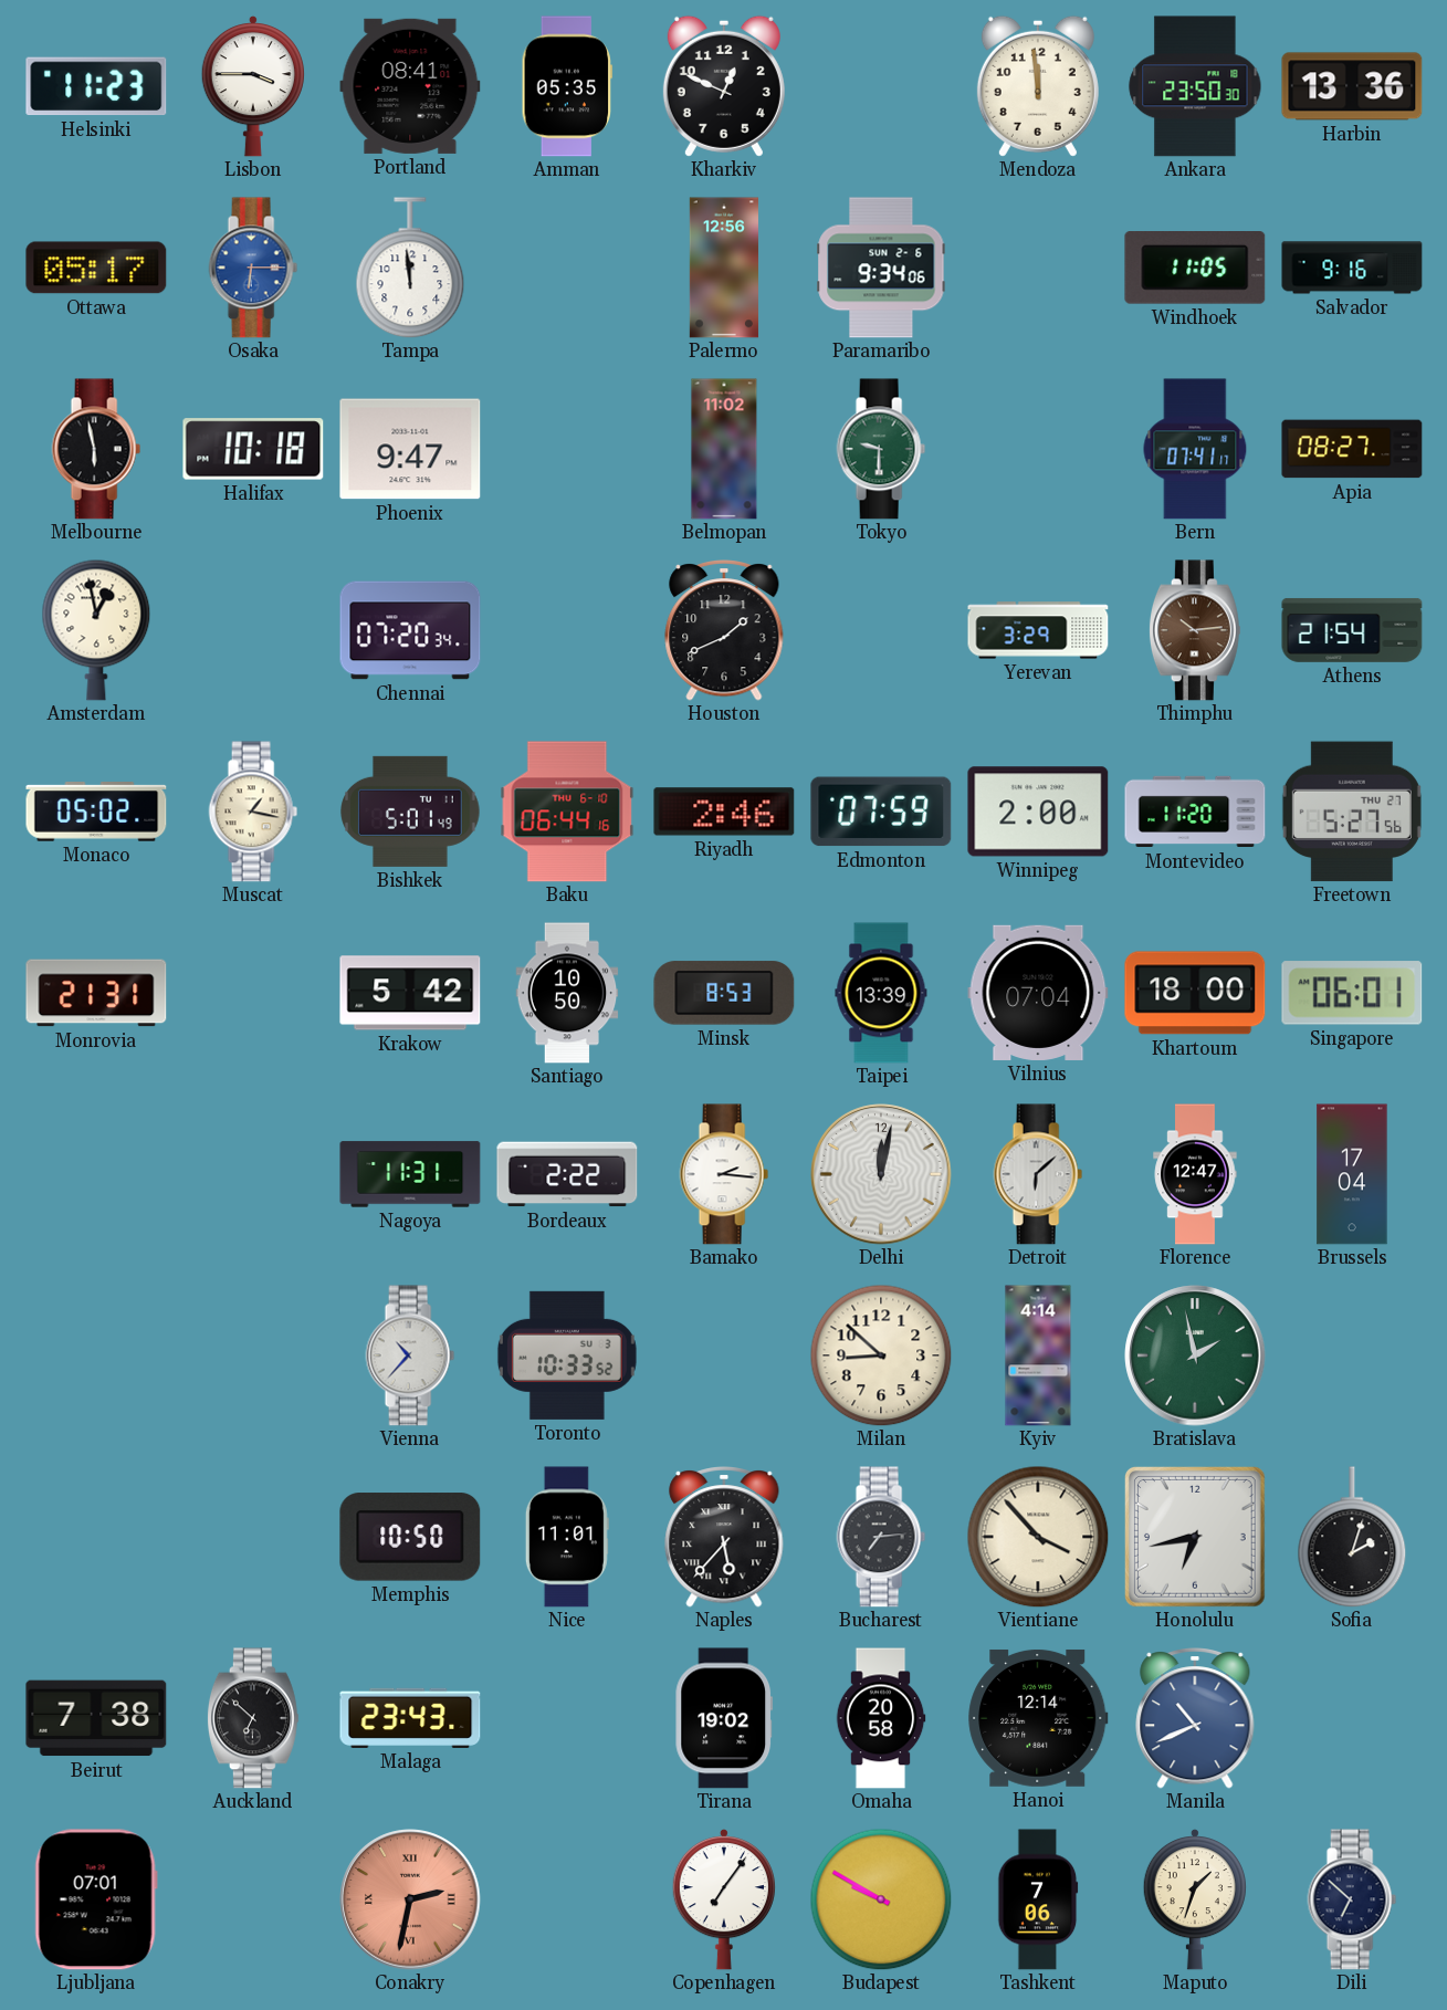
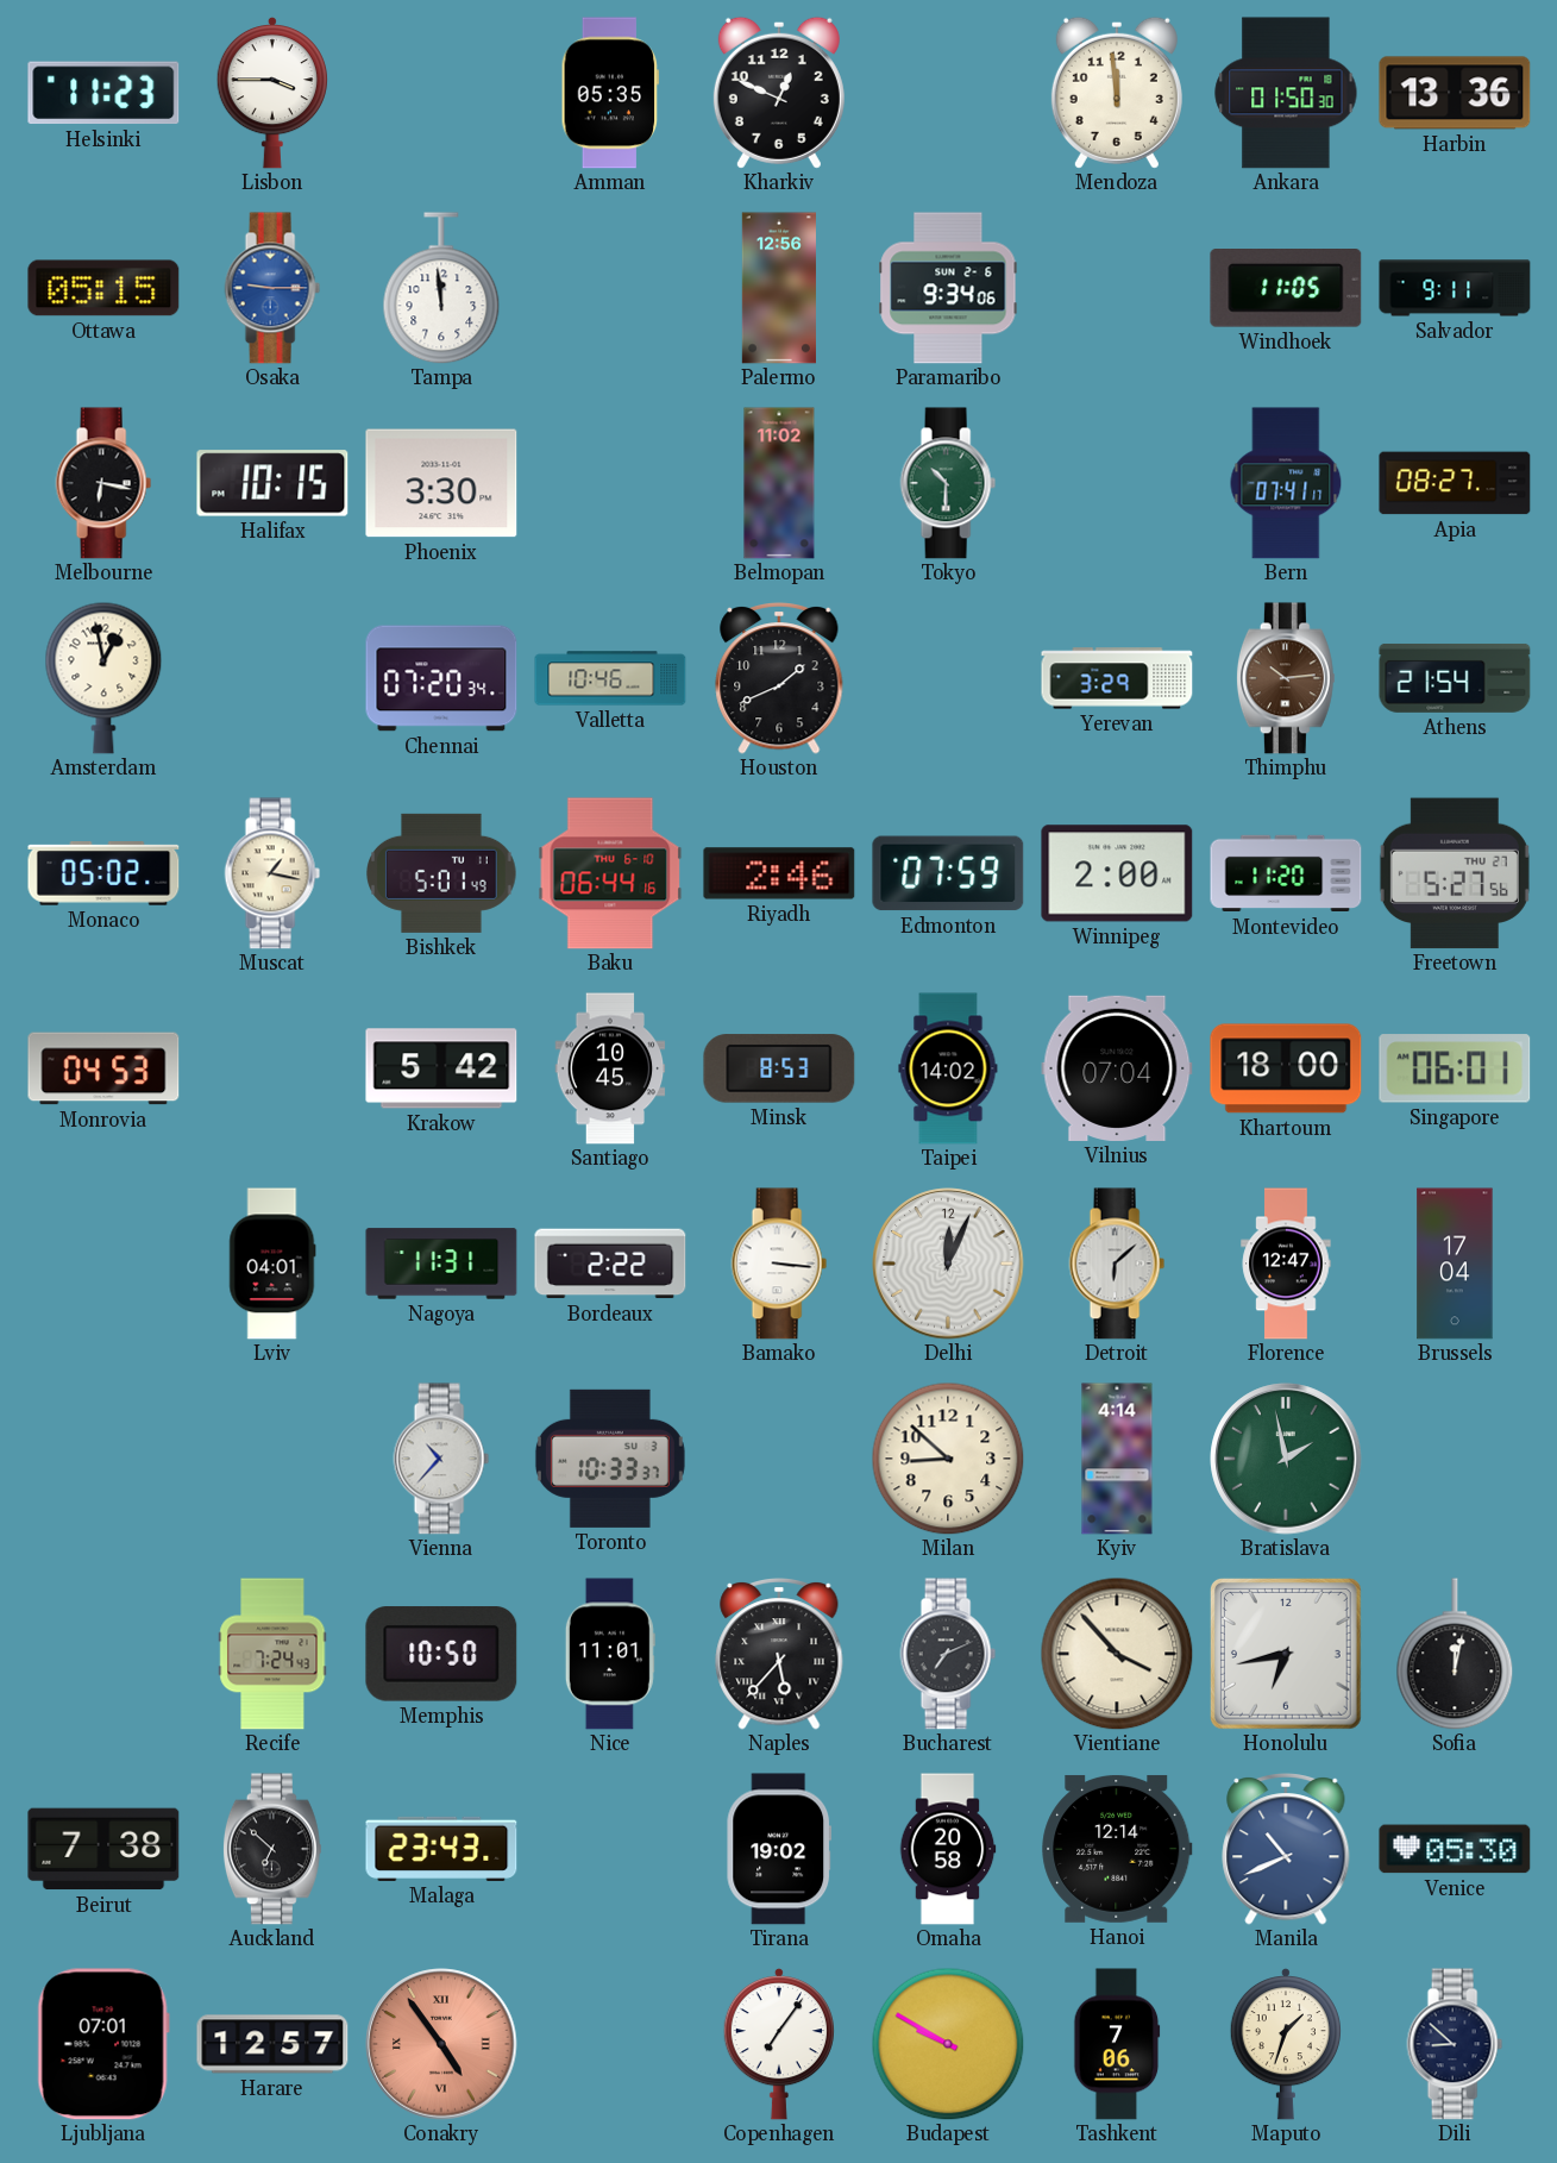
Portland: 08:41 -> none (410, 86)
Ankara: 23:50 -> 01:50 (1286, 93)
Ottawa: 05:17 -> 05:15 (103, 288)
Osaka: 6:15 -> 9:15 (272, 288)
Salvador: 9:16 -> 9:11 (1455, 288)
Melbourne: 5:58 -> 6:17 (103, 483)
Halifax: 10:18 -> 10:15 (272, 483)
Phoenix: 9:47 -> 3:30 (441, 483)
Tokyo: 9:30 -> 10:30 (948, 483)
Valletta: none -> 10:46 (610, 678)
Monrovia: 21:31 -> 04:53 (103, 1068)
Santiago: 10:50 -> 10:45 (610, 1068)
Taipei: 13:39 -> 14:02 (948, 1068)
Lviv: none -> 04:01 (272, 1264)
Bamako: 2:16 -> 3:16 (779, 1264)
Delhi: 12:02 -> 12:04 (948, 1264)
Toronto: 10:33:52 -> 10:33:37 (610, 1459)
Recife: none -> 7:24 (272, 1654)
Bucharest: 7:14 -> 7:11 (948, 1654)
Sofia: 2:03 -> 12:02 (1455, 1654)
Venice: none -> 05:30 (1455, 1849)
Harare: none -> 12:57 (272, 2044)
Conakry: 2:32 -> 4:54 (441, 2044)
Dili: 6:52 -> 8:52 (1455, 2044)
